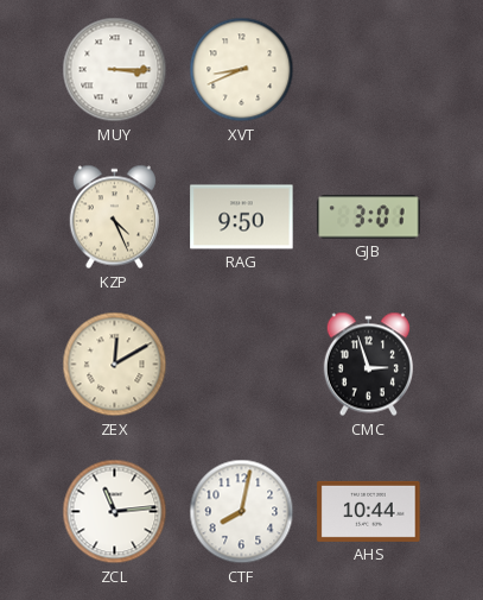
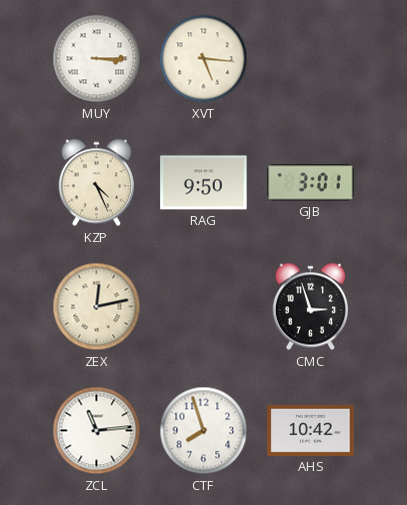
XVT: 8:41 -> 5:16 (204, 59)
ZEX: 12:10 -> 12:13 (97, 307)
CTF: 8:02 -> 7:57 (204, 431)
AHS: 10:44 -> 10:42 (311, 430)
